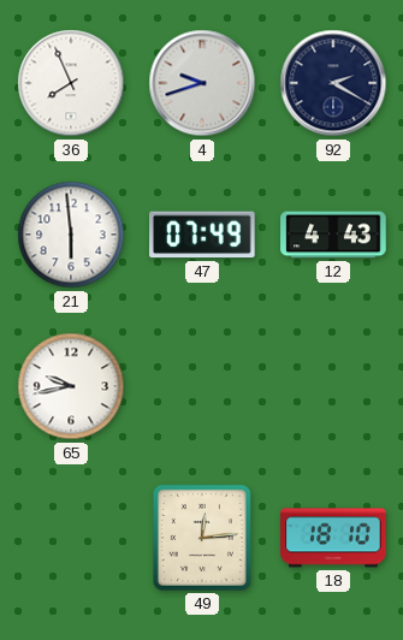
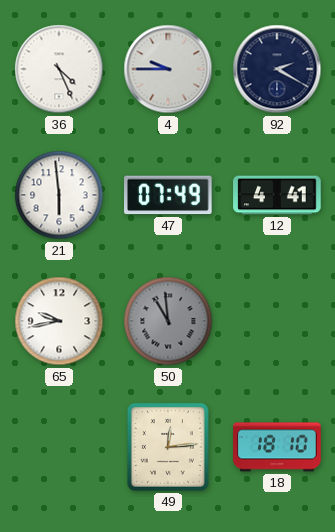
36: 7:56 -> 4:26 (59, 69)
4: 9:42 -> 9:45 (168, 69)
12: 4:43 -> 4:41 (277, 195)
50: none -> 10:59 (168, 321)
